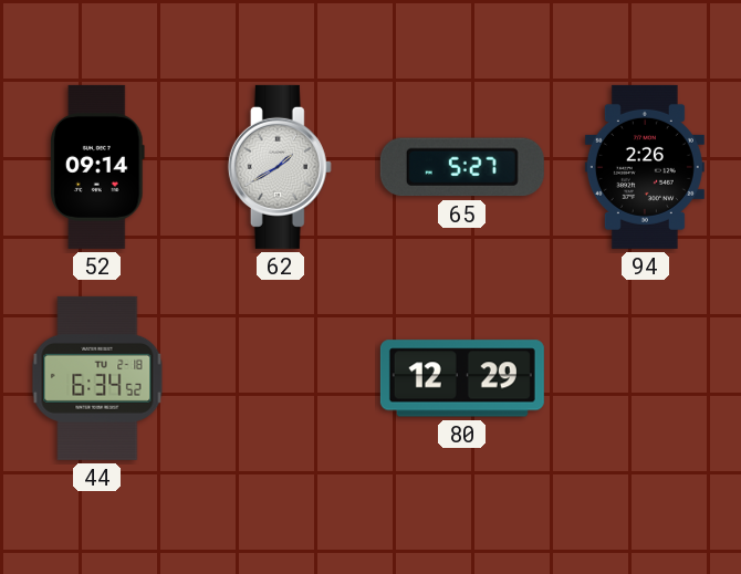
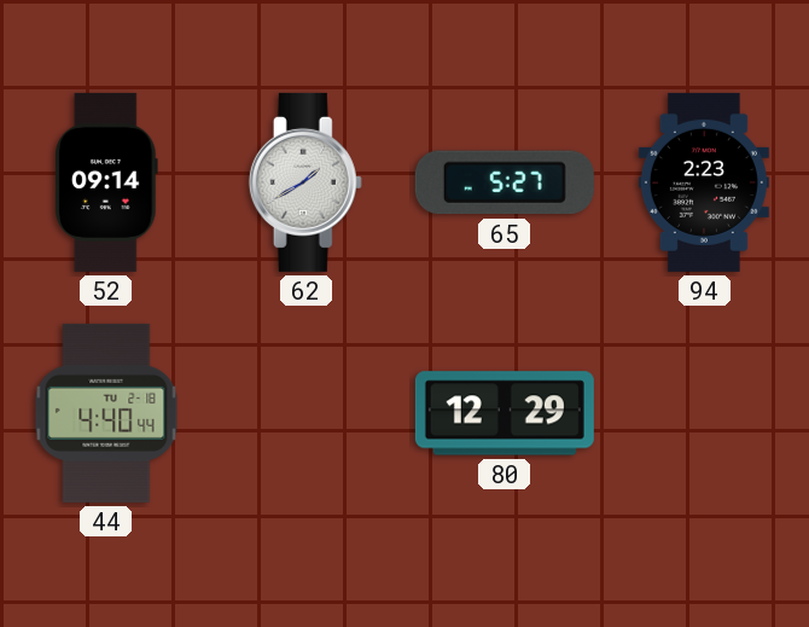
94: 2:26 -> 2:23 (704, 182)
44: 6:34 -> 4:40 (106, 413)
